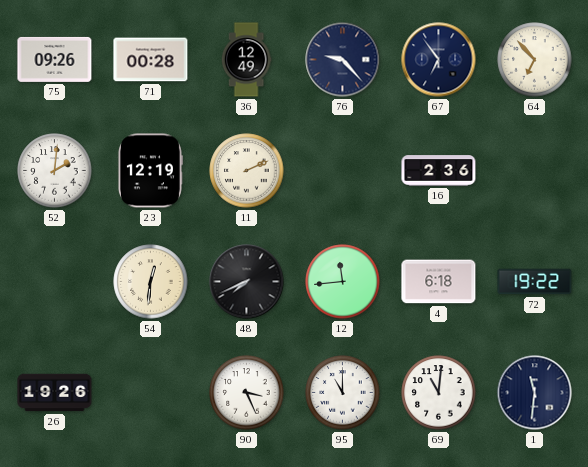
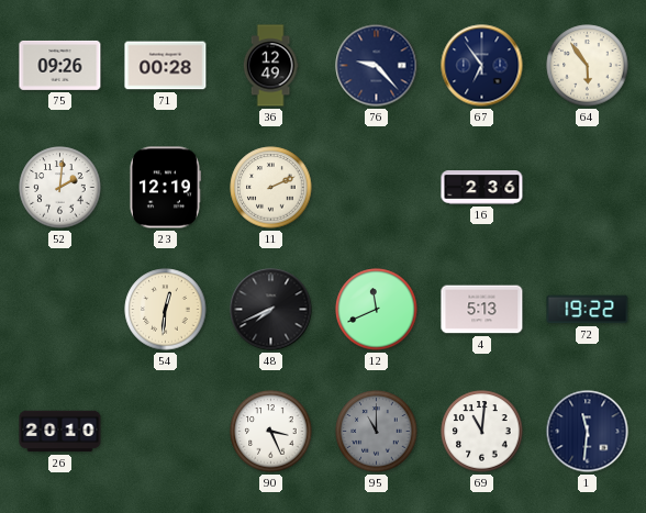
64: 6:53 -> 5:54 (588, 66)
12: 11:44 -> 11:41 (377, 310)
4: 6:18 -> 5:13 (482, 310)
26: 19:26 -> 20:10 (60, 432)
95 dial: white -> grey (377, 432)
